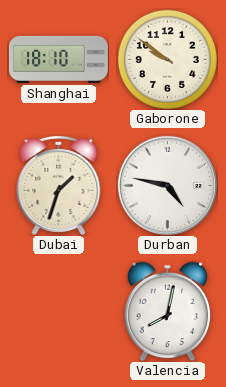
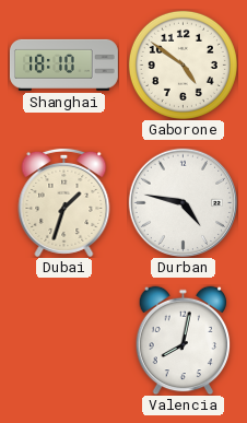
Gaborone: 9:51 -> 4:51 (183, 64)
